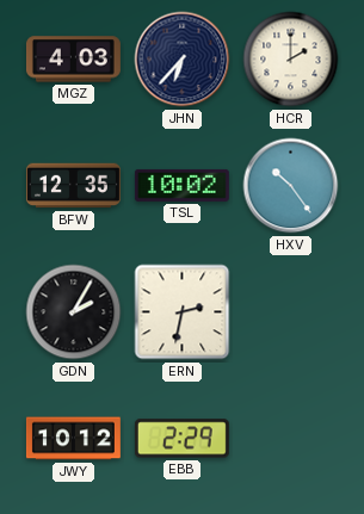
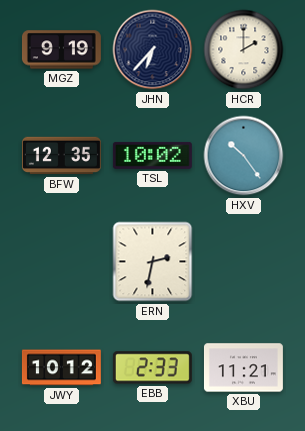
MGZ: 4:03 -> 9:19 (61, 50)
GDN: 2:05 -> none (74, 312)
EBB: 2:29 -> 2:33 (152, 368)
XBU: none -> 11:21 (243, 368)
